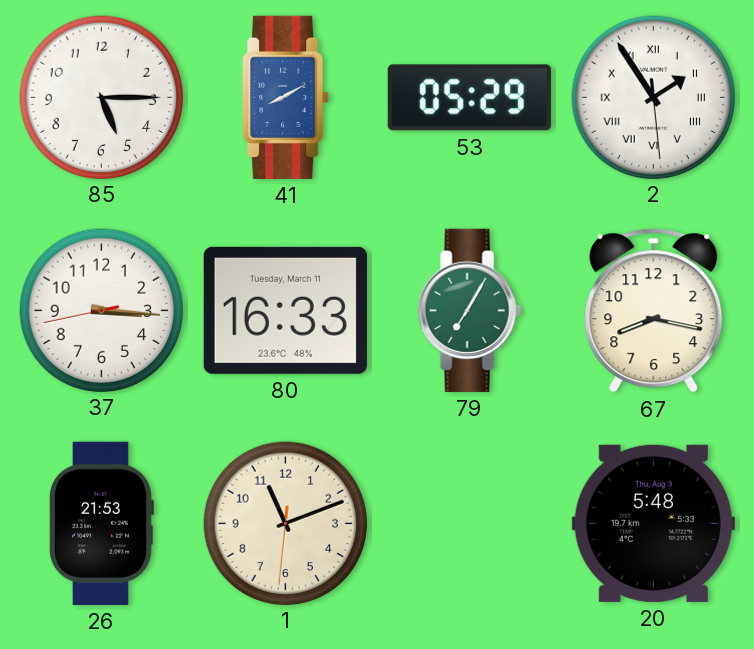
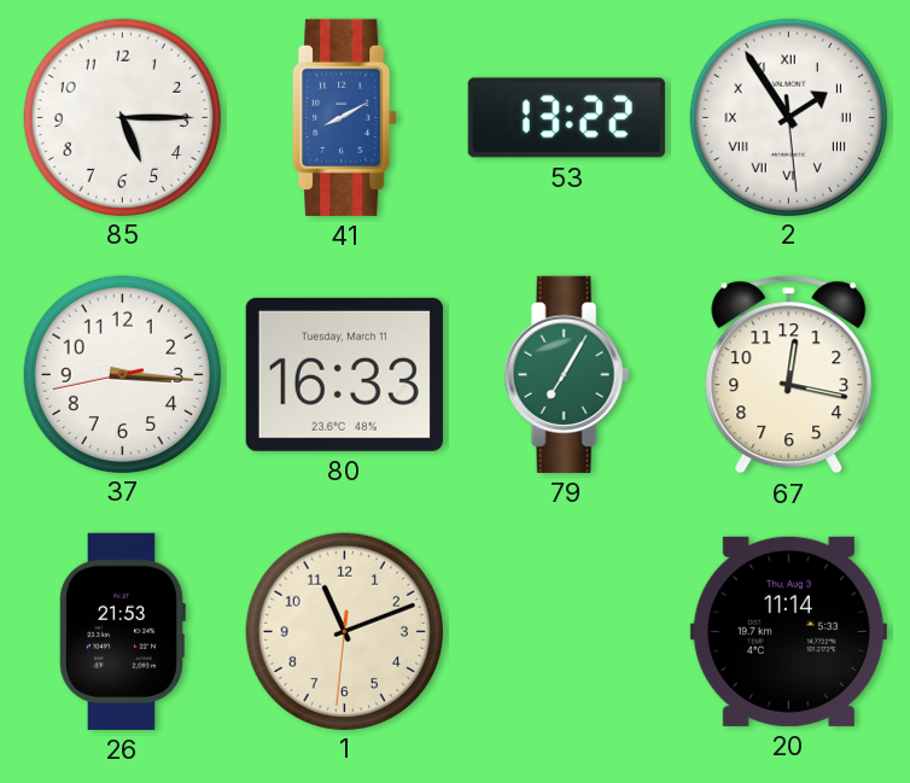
53: 05:29 -> 13:22 (566, 118)
67: 8:17 -> 12:17 (789, 375)
20: 5:48 -> 11:14 (788, 631)
